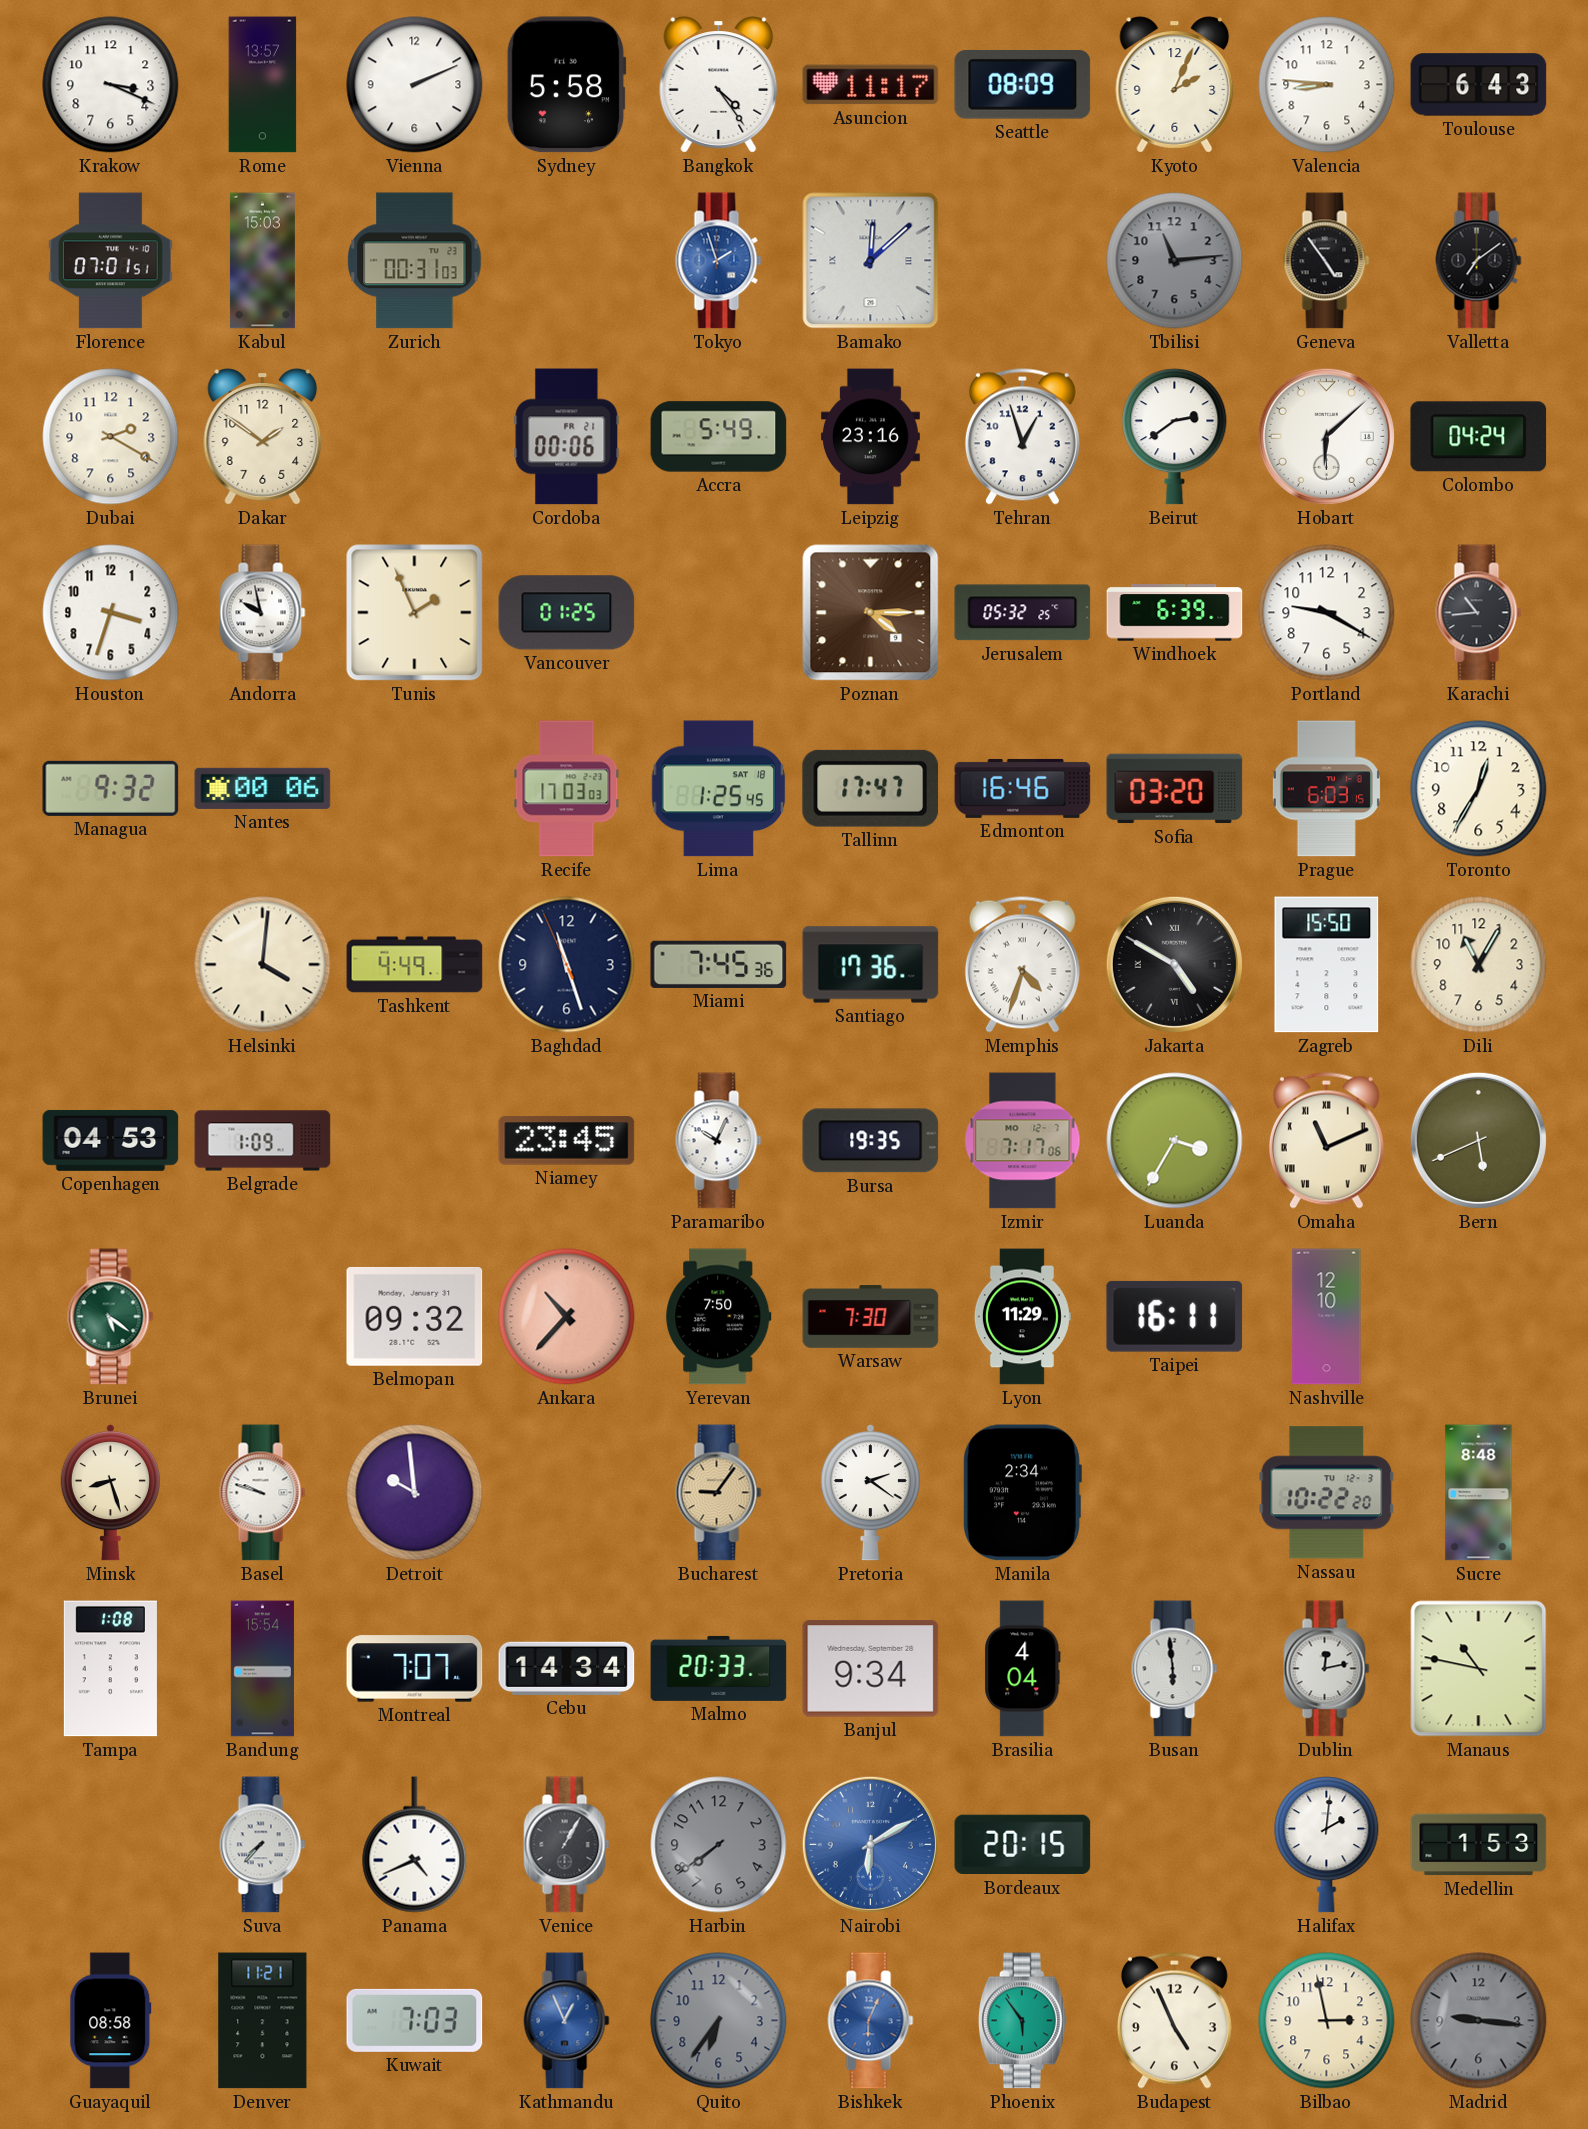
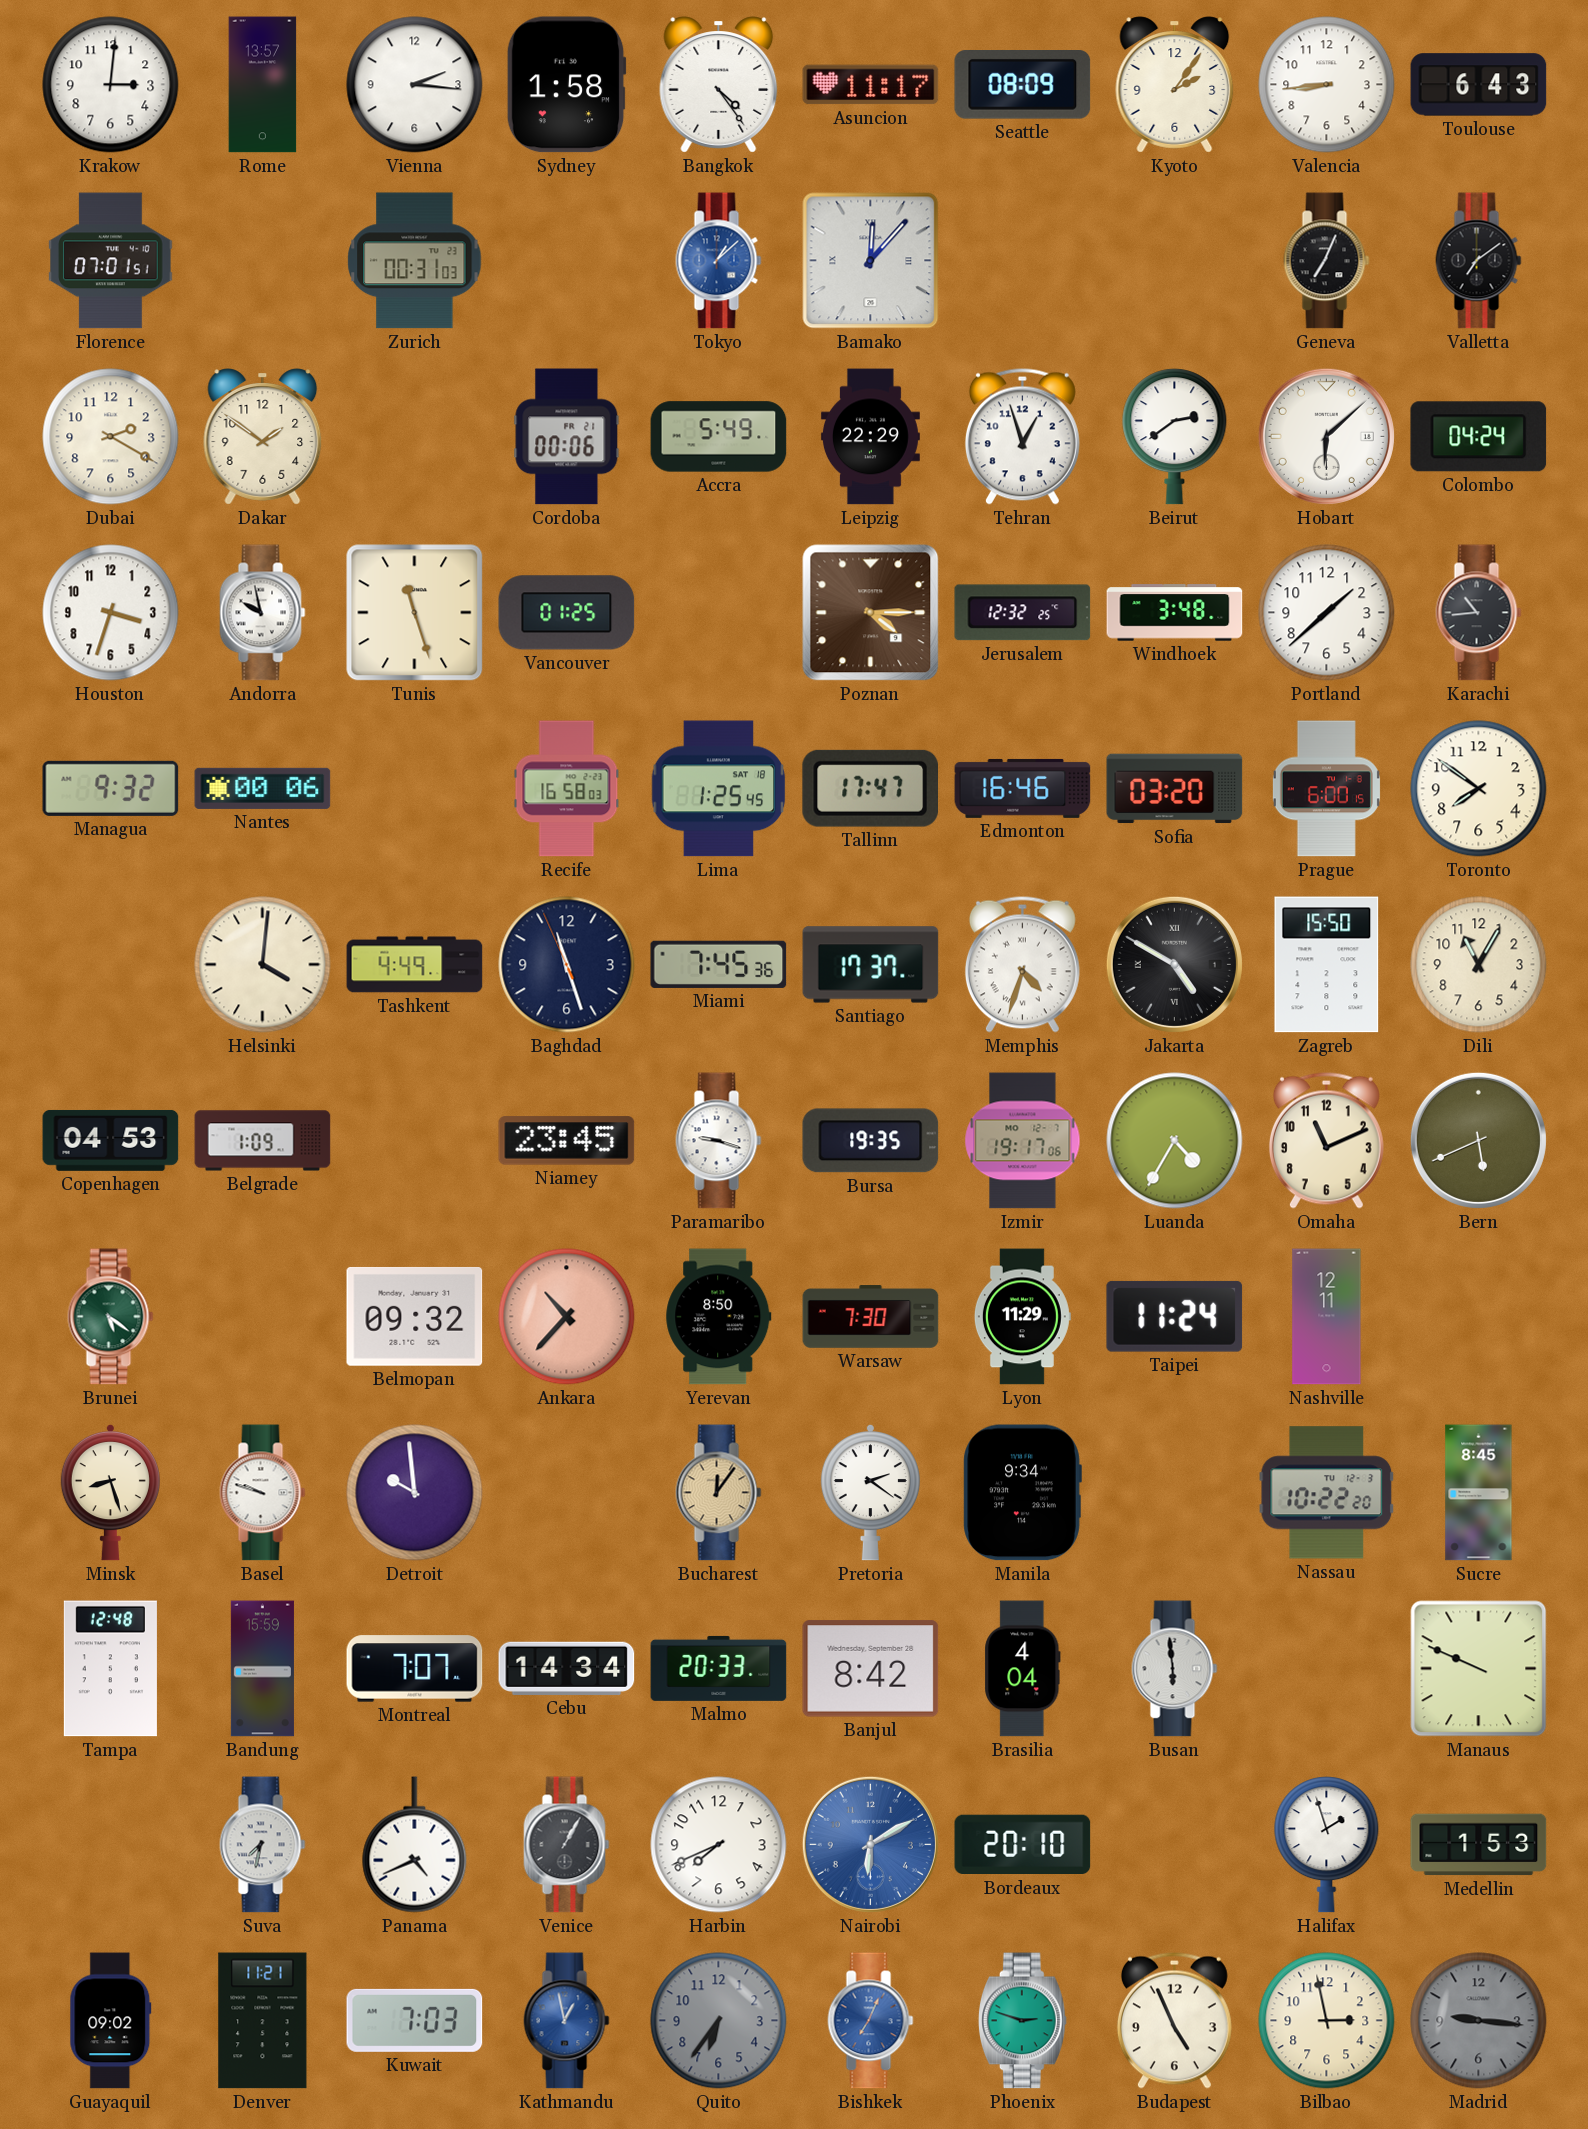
Krakow: 3:19 -> 3:01 (111, 85)
Vienna: 2:11 -> 2:16 (415, 85)
Sydney: 5:58 -> 1:58 (566, 85)
Kyoto: 2:04 -> 2:06 (1175, 85)
Valencia: 8:46 -> 8:44 (1327, 85)
Kabul: 15:03 -> none (262, 261)
Tokyo: 1:57 -> 1:08 (719, 261)
Bamako: 12:08 -> 12:07 (871, 261)
Tbilisi: 11:14 -> none (1175, 261)
Geneva: 4:54 -> 7:04 (1327, 261)
Leipzig: 23:16 -> 22:29 (870, 437)
Tunis: 1:56 -> 11:27 (415, 613)
Jerusalem: 05:32 -> 12:32 (1023, 613)
Windhoek: 6:39 -> 3:48 (1175, 613)
Portland: 9:20 -> 1:38 (1327, 613)
Recife: 17:03 -> 16:58 (567, 789)
Prague: 6:03 -> 6:00 (1326, 789)
Toronto: 12:35 -> 7:51 (1479, 789)
Santiago: 17:36 -> 17:37 (871, 965)
Paramaribo: 10:04 -> 9:18 (719, 1141)
Izmir: 7:17 -> 19:17 (1023, 1141)
Luanda: 3:35 -> 4:35 (1175, 1141)
Omaha numerals: Roman -> Arabic (1326, 1140)
Yerevan: 7:50 -> 8:50 (719, 1317)
Taipei: 16:11 -> 11:24 (1175, 1316)
Nashville: 12:10 -> 12:11 (1327, 1317)
Bucharest: 9:06 -> 12:06 (719, 1493)
Manila: 2:34 -> 9:34 (1022, 1493)
Sucre: 8:48 -> 8:45 (1479, 1493)
Tampa: 1:08 -> 12:48 (110, 1669)
Bandung: 15:54 -> 15:59 (262, 1669)
Banjul: 9:34 -> 8:42 (871, 1669)
Dublin: 12:13 -> none (1327, 1669)
Manaus: 10:47 -> 9:49 (1479, 1669)
Suva: 7:37 -> 7:32 (263, 1845)
Harbin: 7:39 -> 7:41 (719, 1845)
Harbin dial: grey -> white (719, 1845)
Bordeaux: 20:15 -> 20:10 (1023, 1845)
Halifax: 2:01 -> 1:57 (1327, 1845)
Guayaquil: 08:58 -> 09:02 (111, 2021)
Kathmandu: 12:56 -> 12:58 (567, 2021)
Bishkek: 6:04 -> 7:04 (871, 2021)
Phoenix: 5:54 -> 2:48 (1022, 2021)
